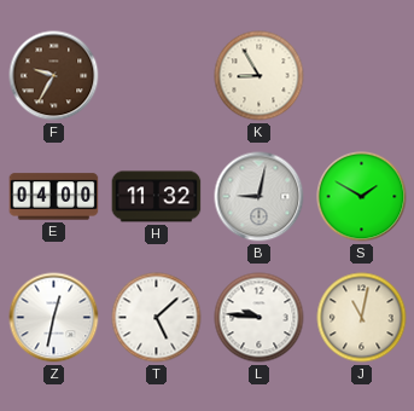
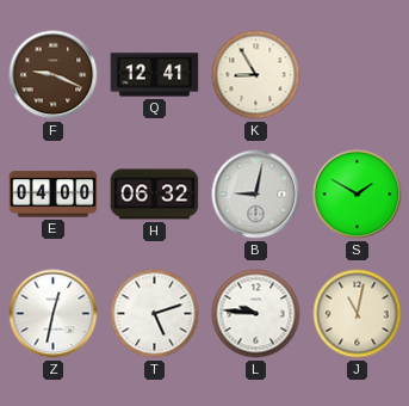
F: 9:35 -> 9:19 (54, 75)
Q: none -> 12:41 (155, 75)
H: 11:32 -> 06:32 (155, 195)
T: 5:08 -> 5:12 (155, 314)
